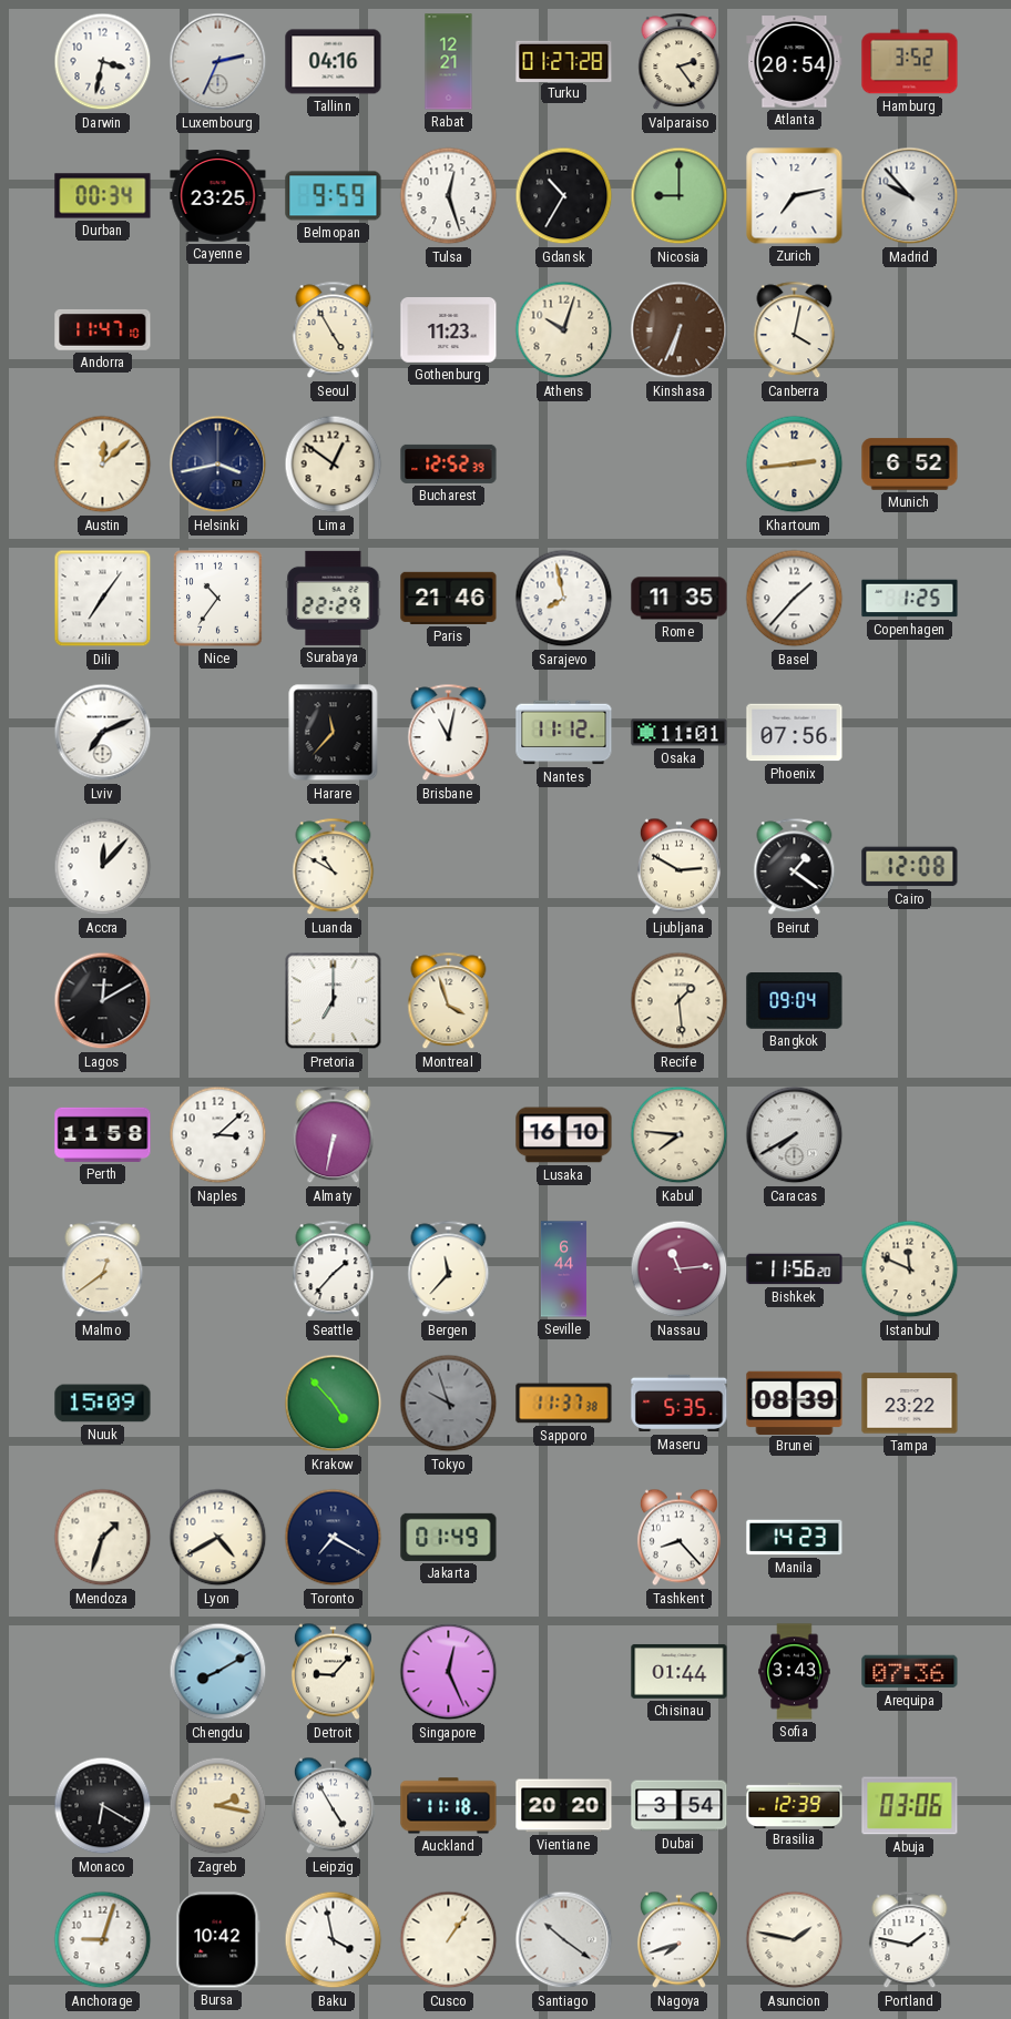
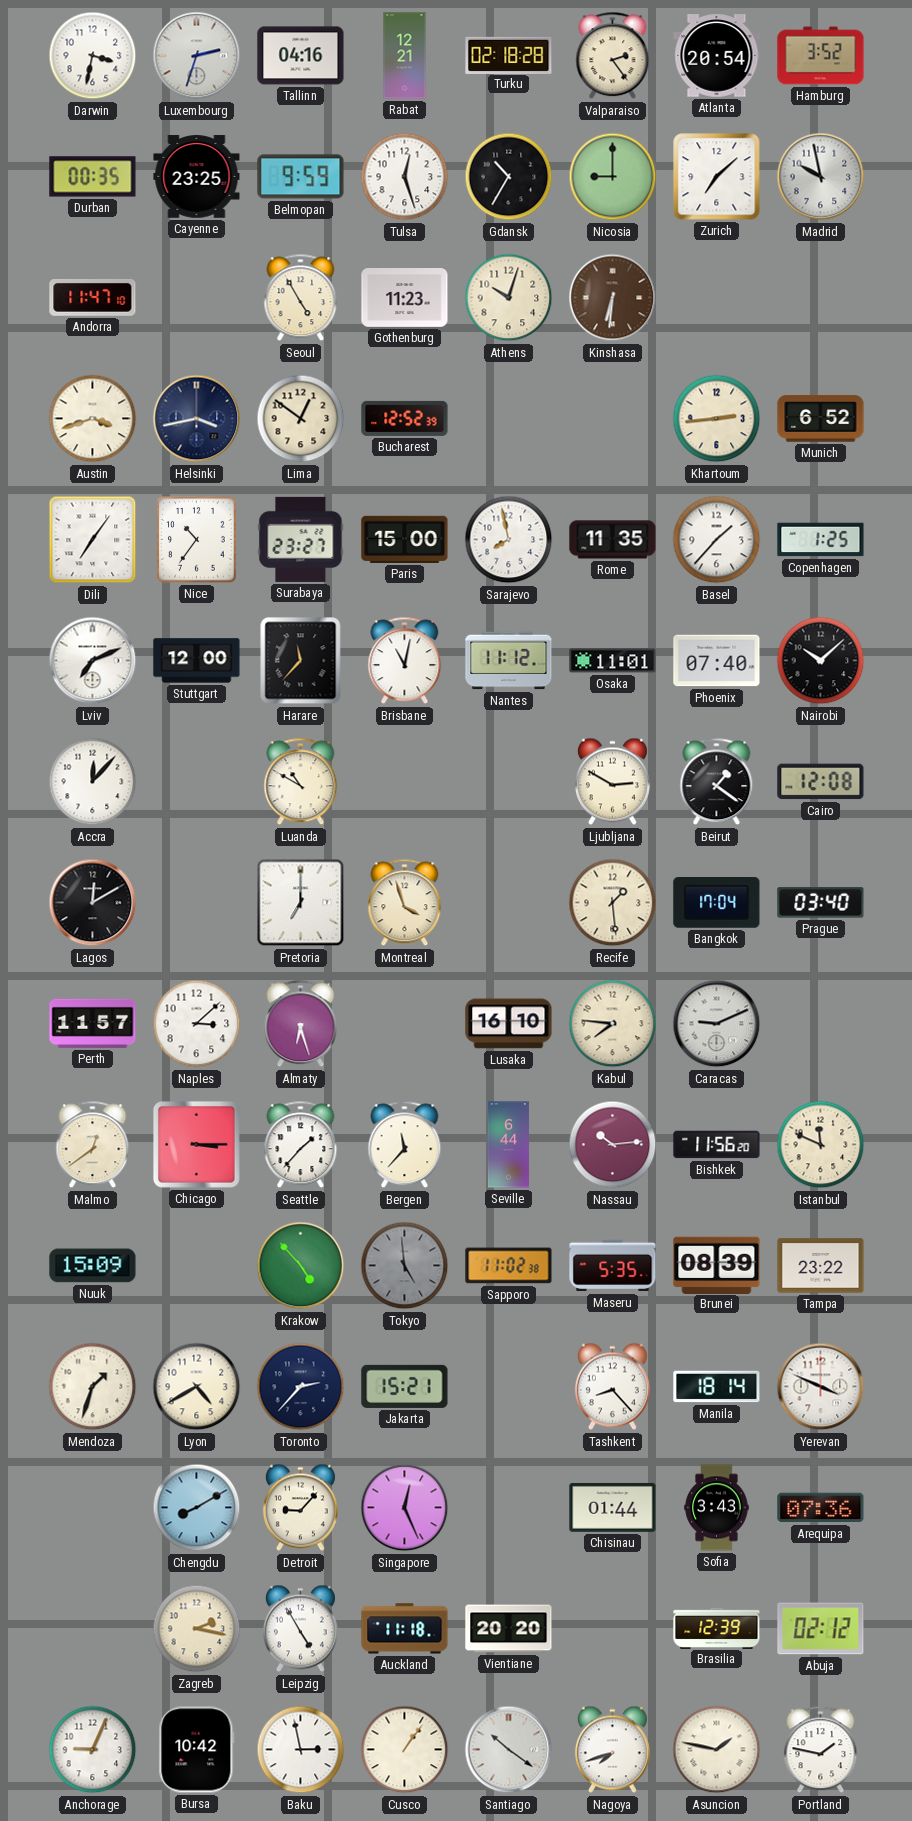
Luxembourg: 2:34 -> 2:33 (197, 56)
Turku: 01:27 -> 02:18 (509, 55)
Durban: 00:34 -> 00:35 (93, 177)
Zurich: 7:13 -> 7:08 (717, 177)
Madrid: 9:53 -> 9:58 (821, 177)
Kinshasa: 6:34 -> 6:31 (613, 298)
Canberra: 4:02 -> none (795, 330)
Austin: 12:08 -> 3:42 (93, 419)
Surabaya: 22:29 -> 23:27 (301, 539)
Paris: 21:46 -> 15:00 (405, 539)
Stuttgart: none -> 12:00 (197, 661)
Phoenix: 07:56 -> 07:40 (717, 661)
Nairobi: none -> 10:08 (821, 661)
Bangkok: 09:04 -> 17:04 (717, 903)
Prague: none -> 03:40 (821, 903)
Perth: 11:58 -> 11:57 (93, 1023)
Almaty: 6:32 -> 6:27 (301, 1024)
Caracas: 7:40 -> 9:11 (717, 1024)
Chicago: none -> 3:15 (196, 1144)
Nassau: 11:14 -> 10:14 (613, 1145)
Tokyo: 9:57 -> 4:59 (405, 1266)
Sapporo: 11:37 -> 11:02 (509, 1266)
Toronto: 7:20 -> 2:37 (301, 1387)
Jakarta: 01:49 -> 15:21 (405, 1386)
Manila: 14:23 -> 18:14 (717, 1387)
Yerevan: none -> 3:49 (821, 1387)
Monaco: 6:20 -> none (103, 1806)
Dubai: 3:54 -> none (680, 1806)
Abuja: 03:06 -> 02:12 (821, 1629)
Anchorage: 9:03 -> 9:04 (93, 1750)
Baku: 3:58 -> 2:58 (301, 1750)
